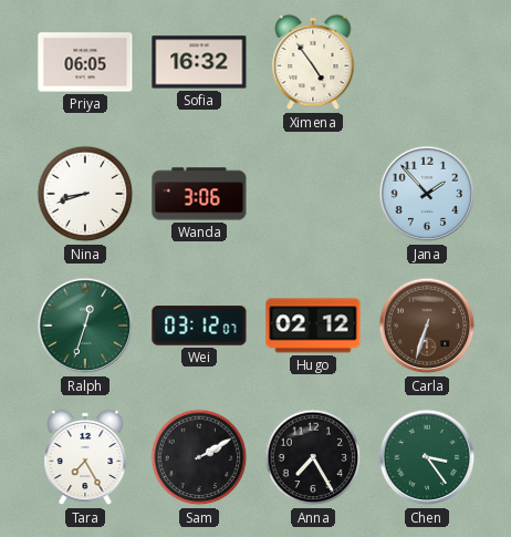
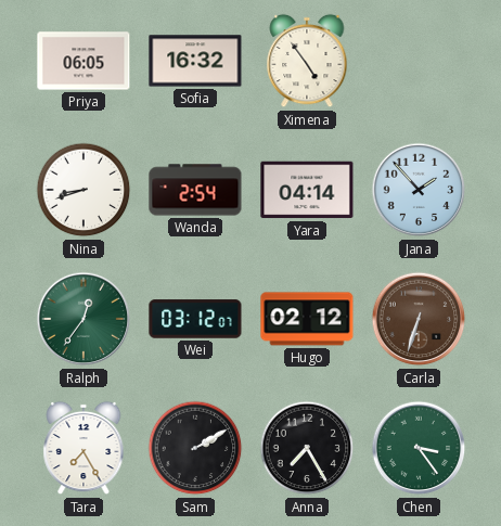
Wanda: 3:06 -> 2:54 (195, 190)
Yara: none -> 04:14 (307, 190)
Ralph: 12:33 -> 12:36 (83, 319)
